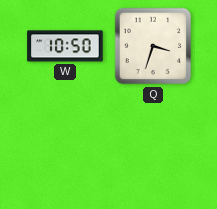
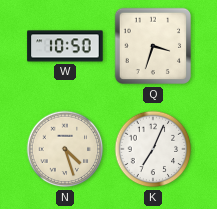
N: none -> 4:27 (65, 149)
K: none -> 7:04 (153, 149)
